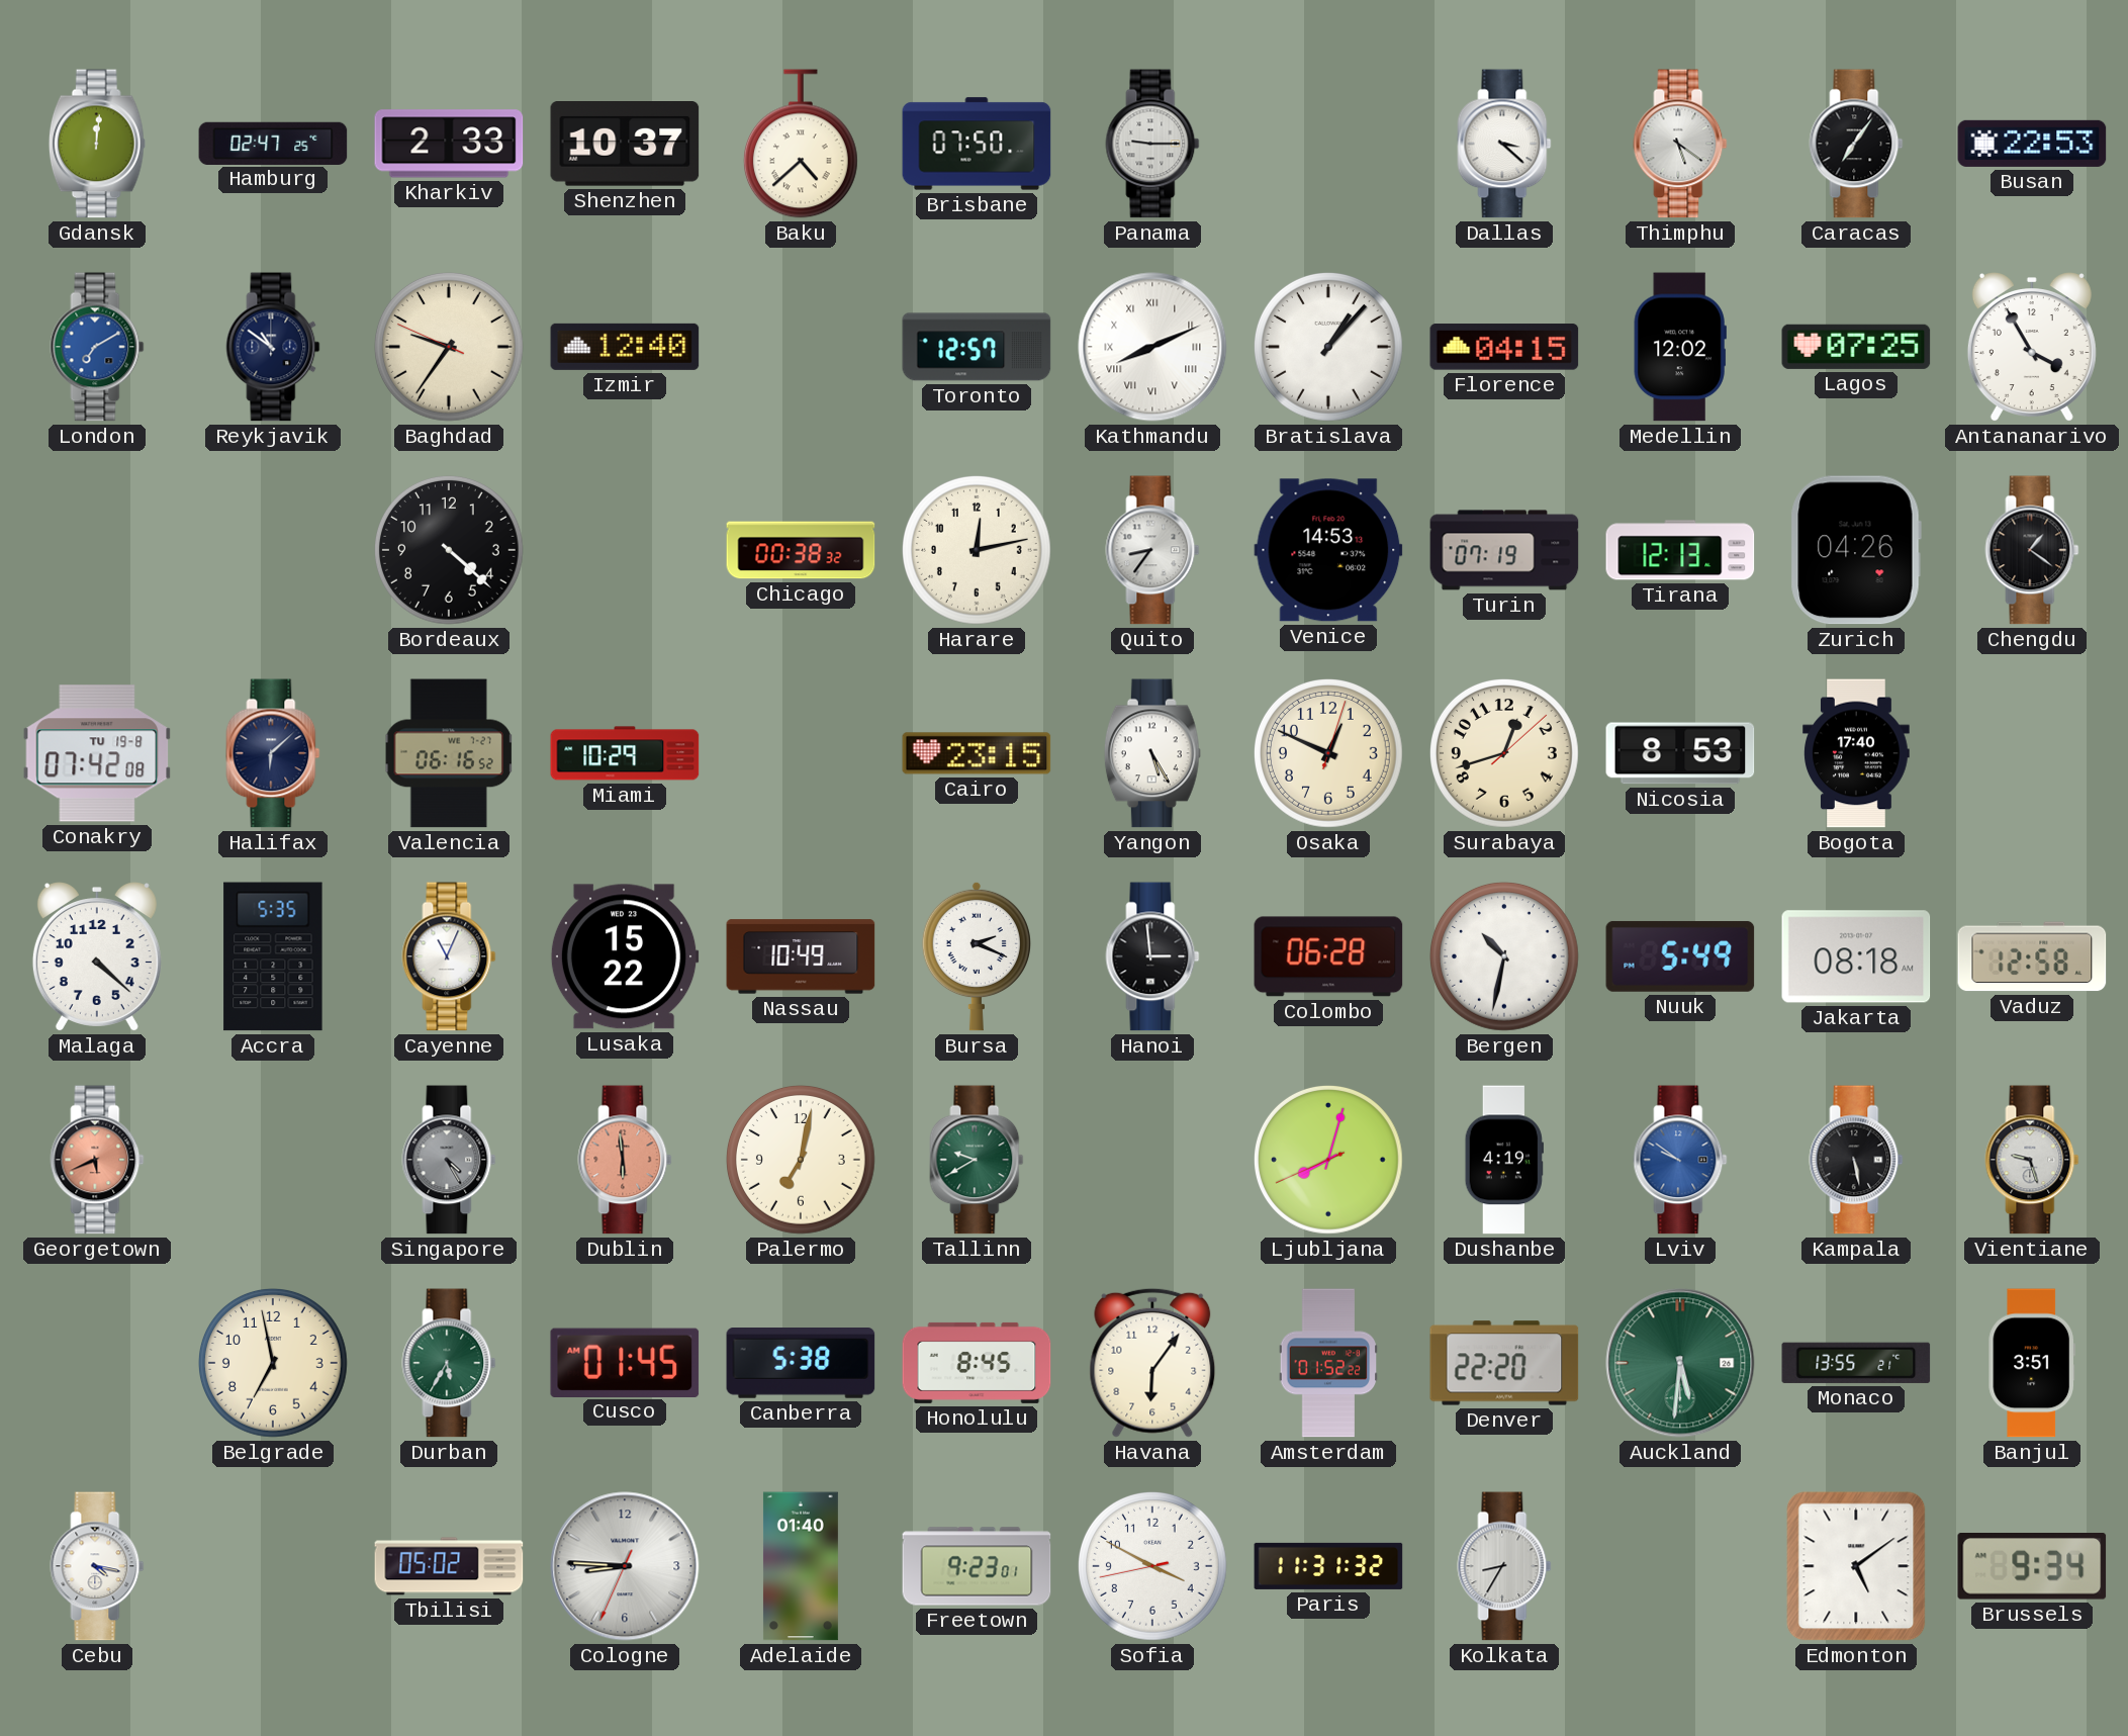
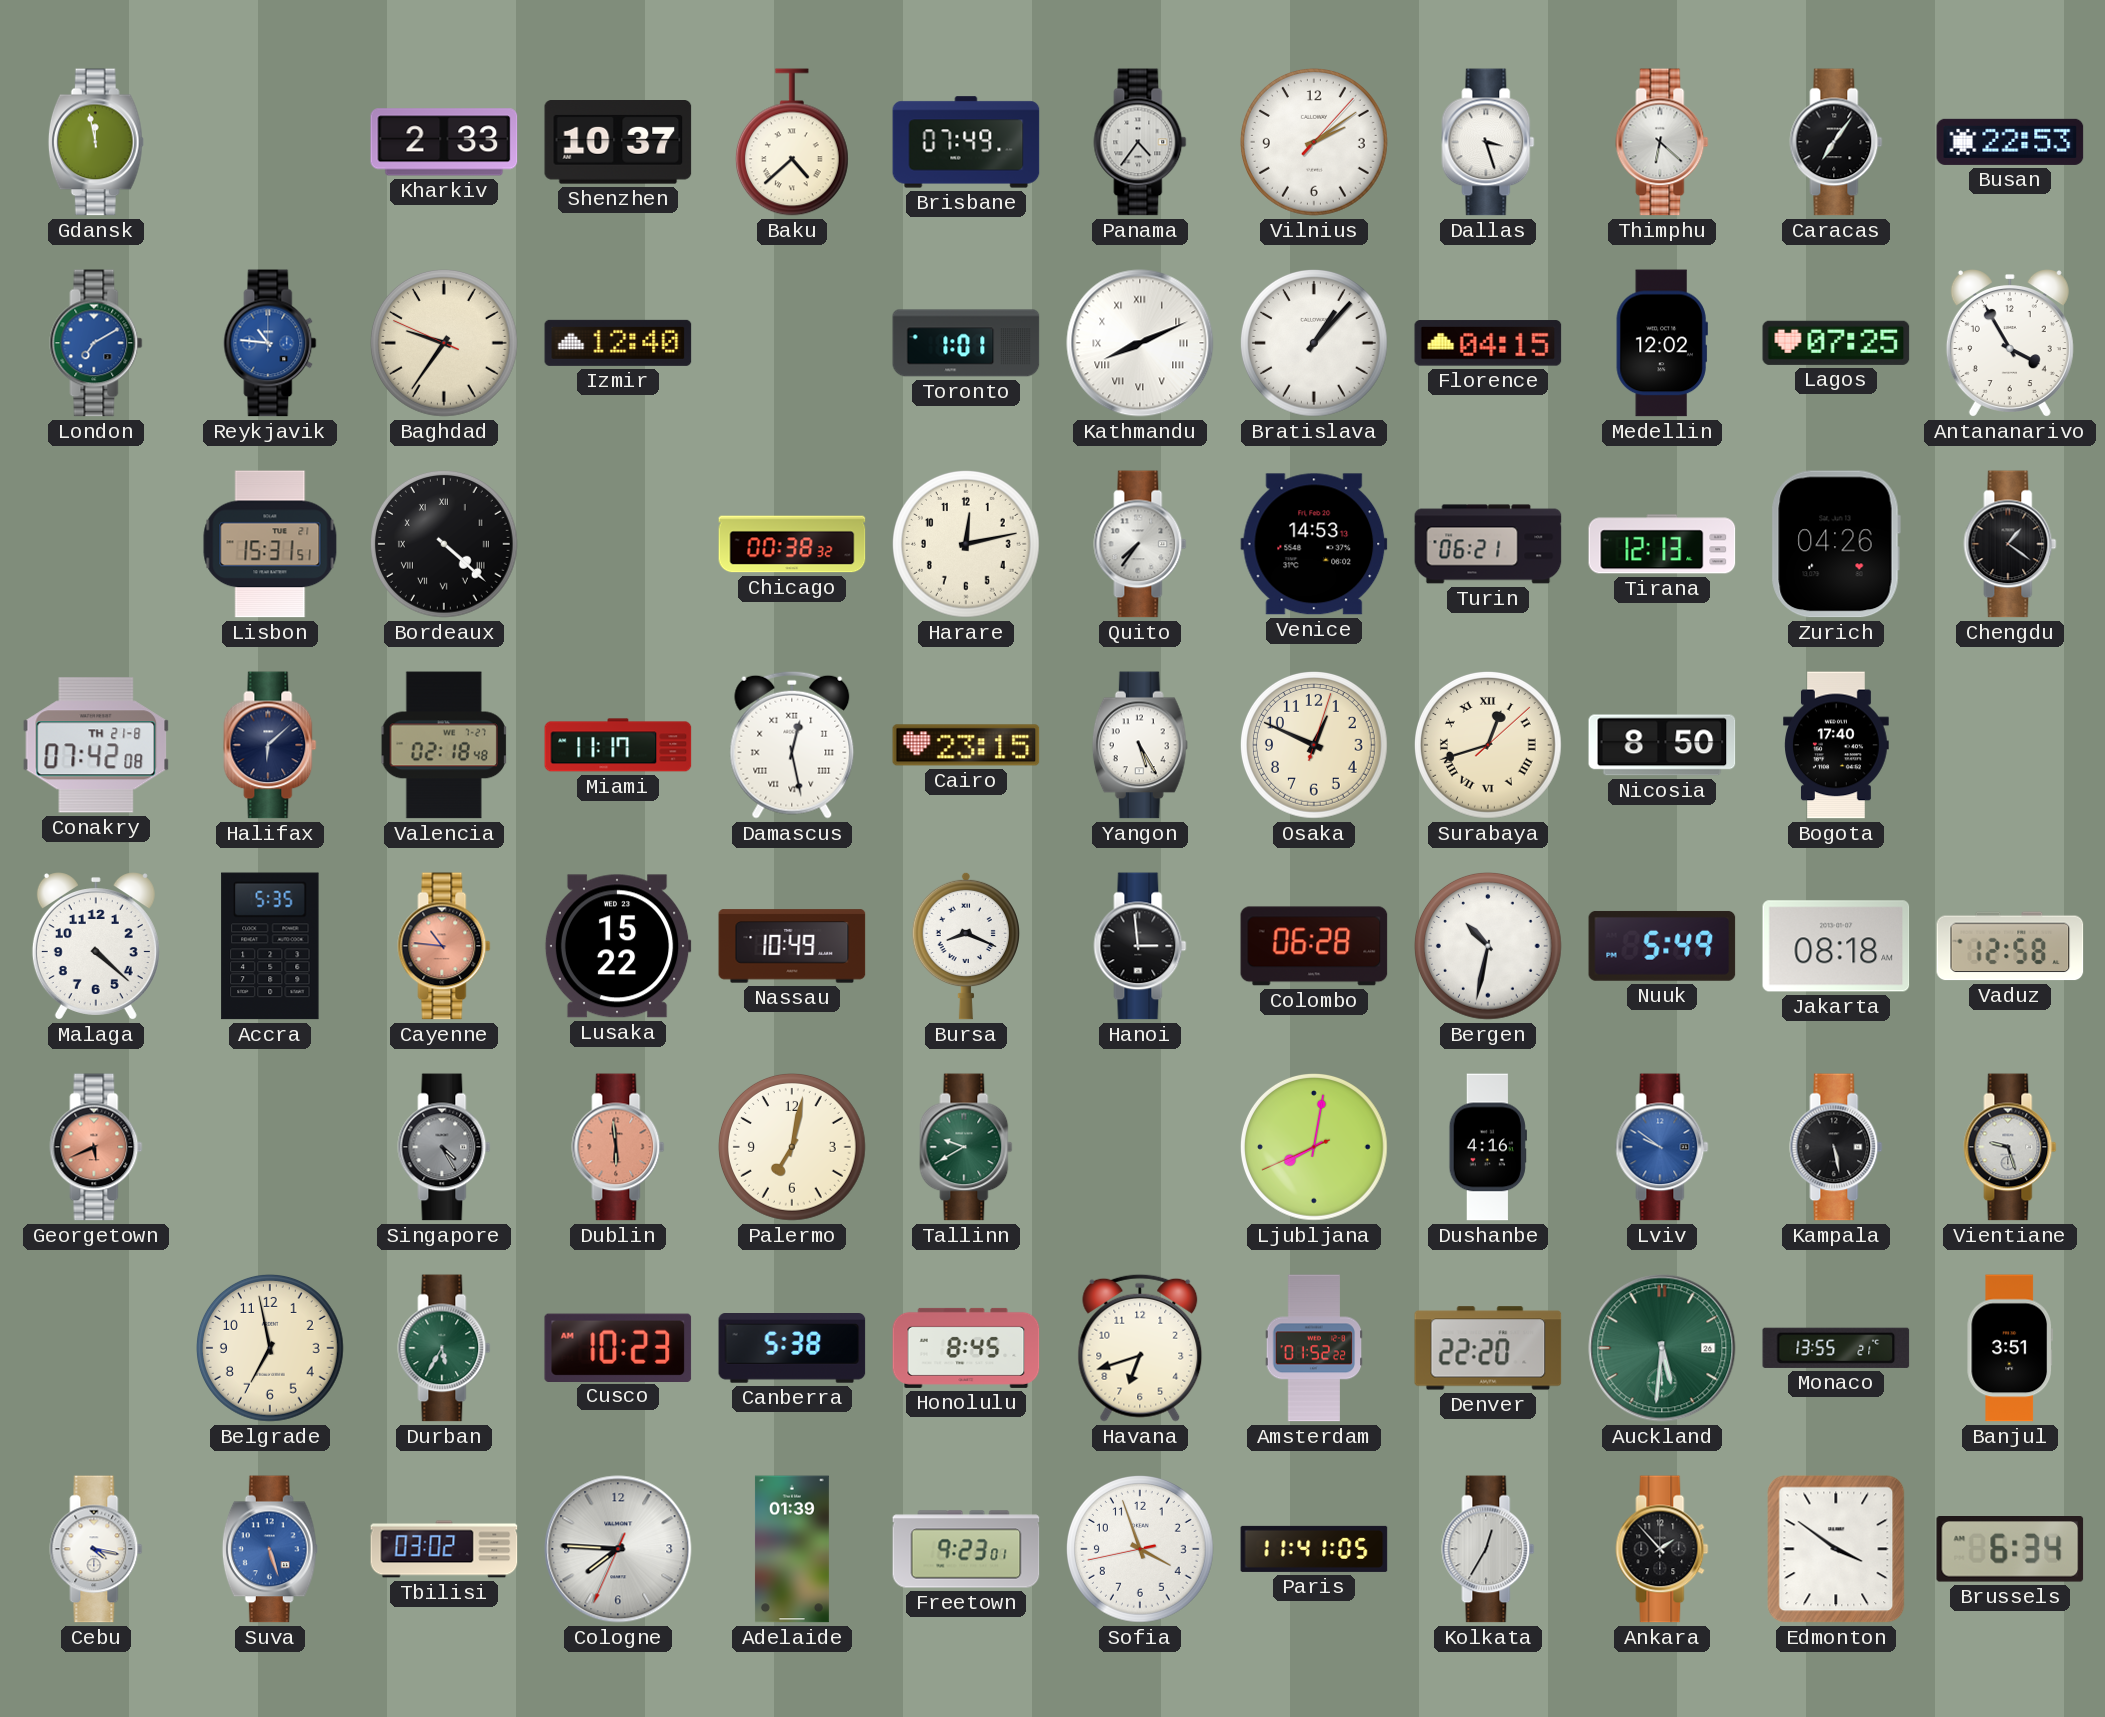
Gdansk: 12:01 -> 11:58 (96, 142)
Hamburg: 02:47 -> none (273, 143)
Brisbane: 07:50 -> 07:49 (966, 142)
Panama: 9:15 -> 4:36 (1140, 142)
Vilnius: none -> 2:09 (1315, 143)
Dallas: 3:22 -> 3:27 (1488, 142)
Thimphu: 5:21 -> 6:22 (1662, 142)
Reykjavik: 10:51 -> 10:46 (270, 343)
Reykjavik dial: navy -> blue (270, 343)
Toronto: 12:57 -> 1:01 (966, 343)
Lisbon: none -> 15:31 (270, 544)
Bordeaux numerals: Arabic -> Roman (445, 545)
Quito: 8:36 -> 7:36 (1140, 544)
Turin: 07:19 -> 06:21 (1488, 544)
Conakry date: TU 19-8 -> TH 21-8 (96, 745)
Valencia: 06:16 -> 02:18 (444, 745)
Miami: 10:29 -> 11:17 (618, 745)
Damascus: none -> 12:28 (792, 745)
Surabaya numerals: Arabic -> Roman (1489, 746)
Nicosia: 8:53 -> 8:50 (1662, 745)
Cayenne: 11:04 -> 10:46 (444, 946)
Cayenne dial: white -> salmon (444, 946)
Bursa: 2:19 -> 8:19 (966, 946)
Ljubljana: 8:02 -> 8:01 (1315, 1148)
Dushanbe: 4:19 -> 4:16 (1488, 1147)
Cusco: 01:45 -> 10:23 (618, 1347)
Havana: 6:06 -> 6:42 (1140, 1348)
Suva: none -> 5:27 (270, 1549)
Tbilisi: 05:02 -> 03:02 (444, 1549)
Cologne: 8:45 -> 7:45 (618, 1549)
Adelaide: 01:40 -> 01:39 (792, 1549)
Sofia: 3:49 -> 3:56 (1141, 1550)
Paris: 11:31 -> 11:41 (1314, 1549)
Kolkata: 8:35 -> 12:35 (1488, 1549)
Ankara: none -> 1:53 (1662, 1549)
Edmonton: 5:09 -> 3:51 (1836, 1549)
Brussels: 9:34 -> 6:34 (2010, 1549)
